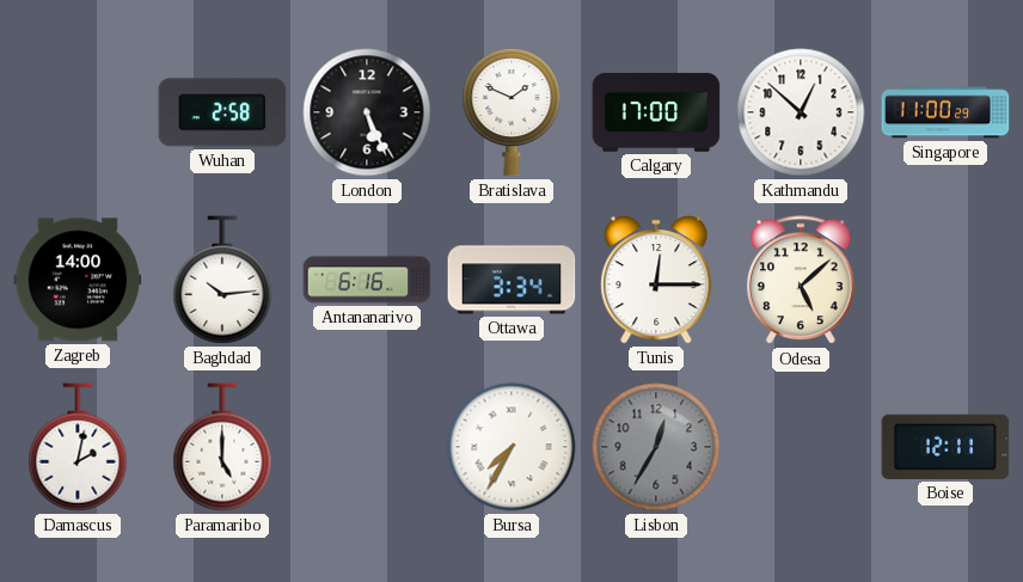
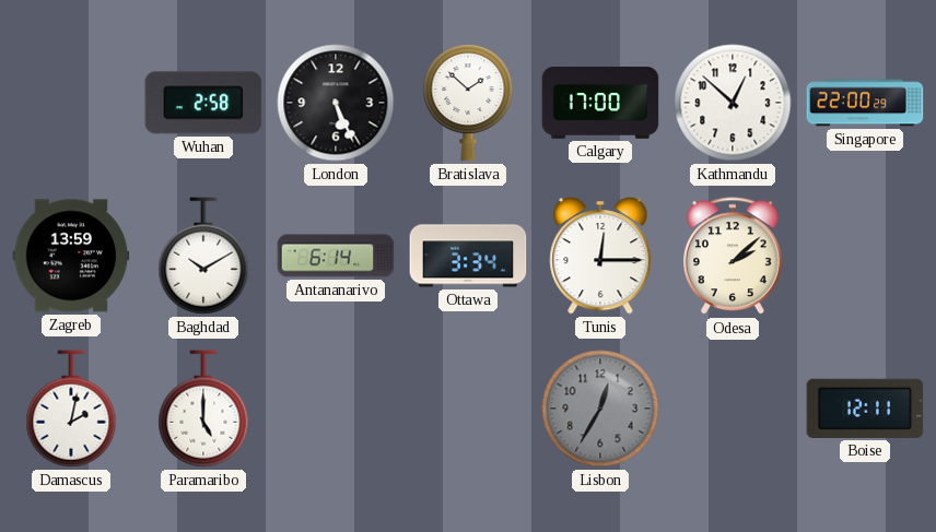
Bratislava: 1:49 -> 1:52 (468, 103)
Singapore: 11:00 -> 22:00 (865, 103)
Zagreb: 14:00 -> 13:59 (71, 256)
Baghdad: 10:14 -> 10:10 (203, 256)
Antananarivo: 6:16 -> 6:14 (336, 256)
Odesa: 5:08 -> 2:08 (734, 257)
Bursa: 7:35 -> none (511, 447)
